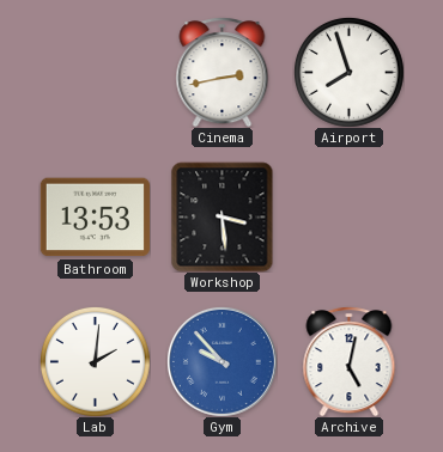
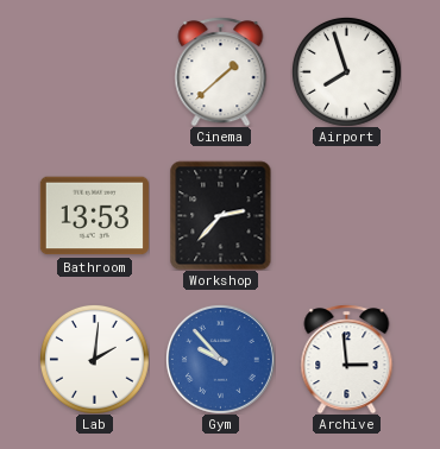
Cinema: 2:43 -> 1:38 (221, 71)
Workshop: 3:29 -> 2:37 (221, 215)
Archive: 5:02 -> 2:59 (347, 359)
